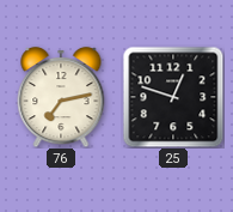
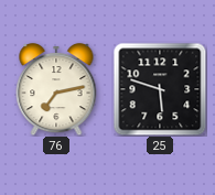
25: 12:48 -> 5:48 (160, 89)
